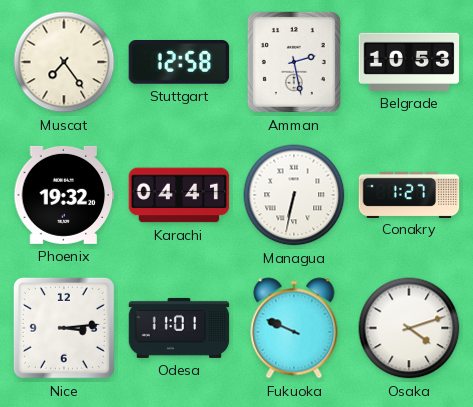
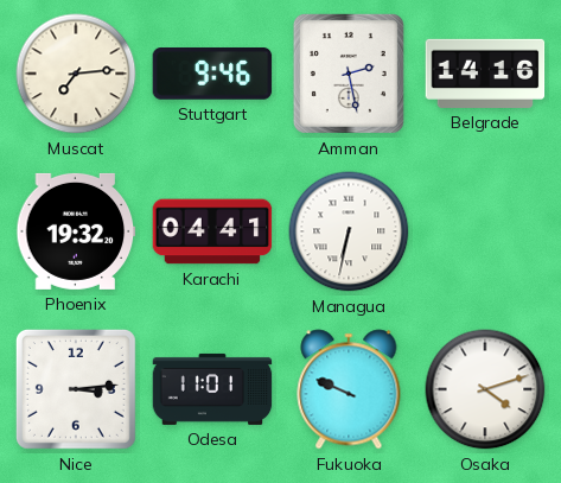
Muscat: 7:24 -> 7:14 (76, 74)
Stuttgart: 12:58 -> 9:46 (212, 74)
Belgrade: 10:53 -> 14:16 (485, 74)
Conakry: 1:27 -> none (409, 194)
